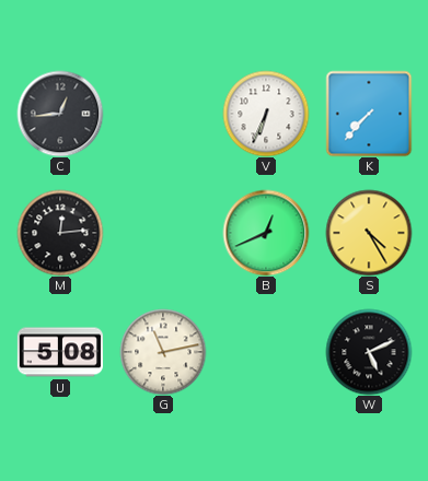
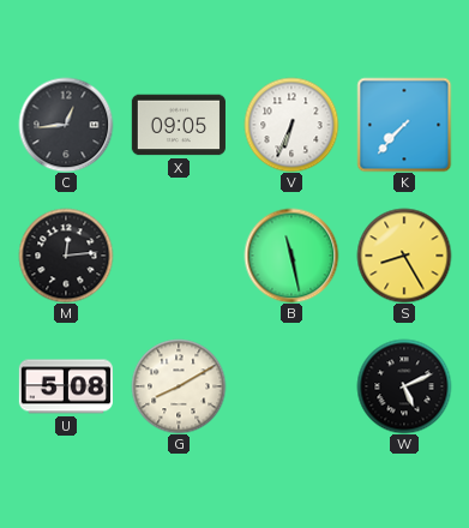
X: none -> 09:05 (179, 125)
B: 12:41 -> 11:28 (291, 256)
S: 4:25 -> 8:25 (404, 256)
G: 11:13 -> 8:10 (179, 386)
